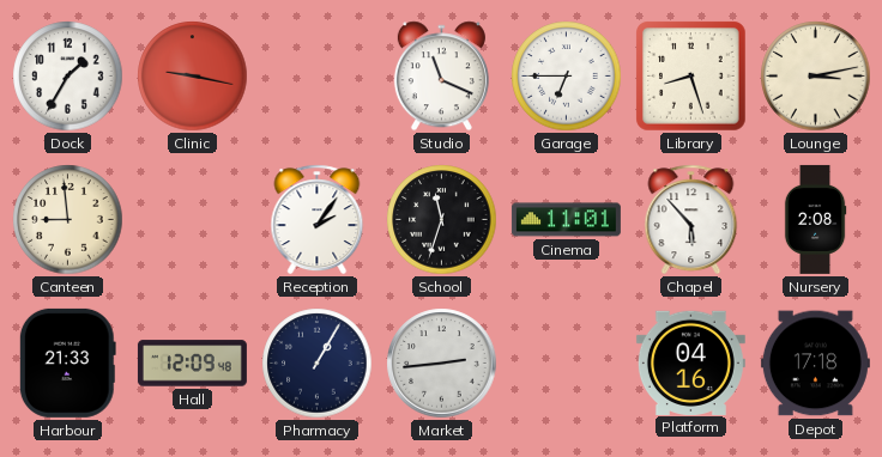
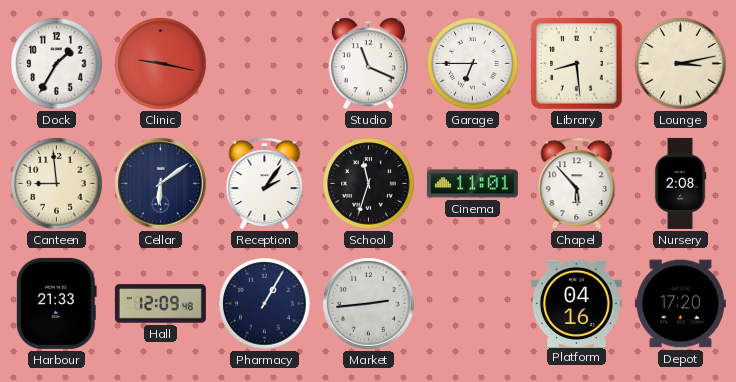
Library: 8:27 -> 8:29 (577, 64)
Cellar: none -> 6:09 (161, 184)
Depot: 17:18 -> 17:20 (680, 304)
